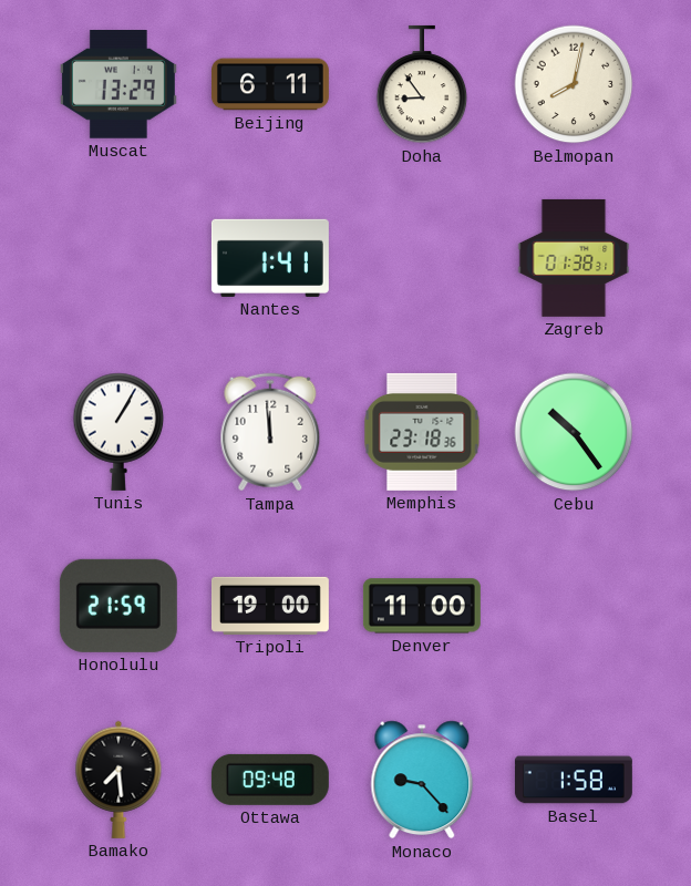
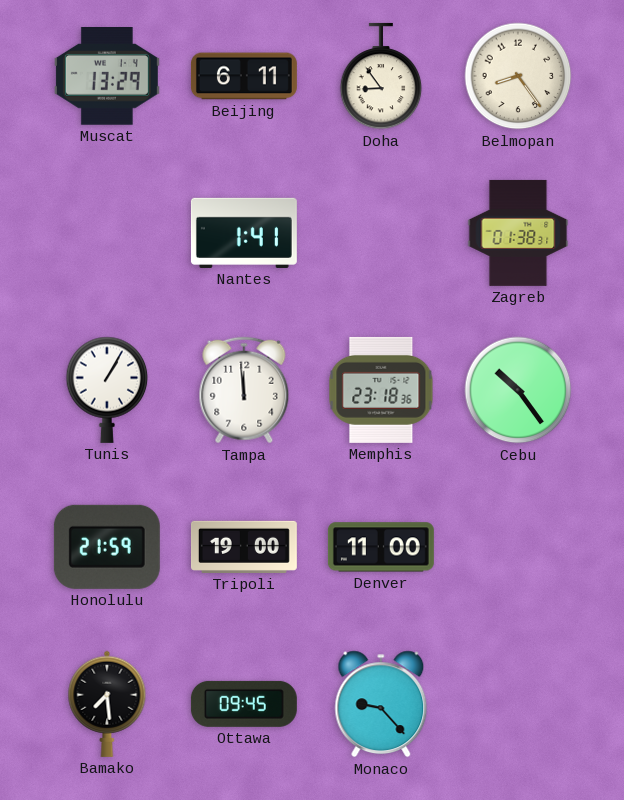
Belmopan: 8:02 -> 8:24 (518, 76)
Ottawa: 09:48 -> 09:45 (244, 704)
Basel: 1:58 -> none (574, 780)
